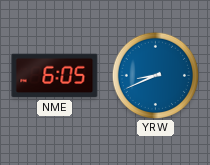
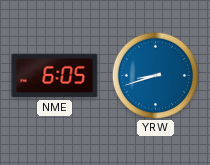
YRW: 8:41 -> 8:42 (155, 75)
